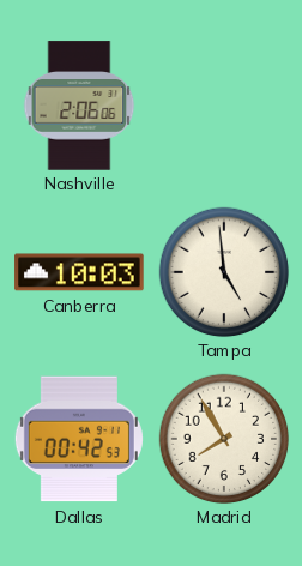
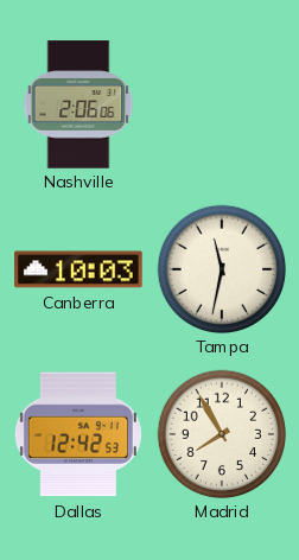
Tampa: 4:59 -> 11:32 (222, 269)
Dallas: 00:42 -> 12:42 (78, 434)
